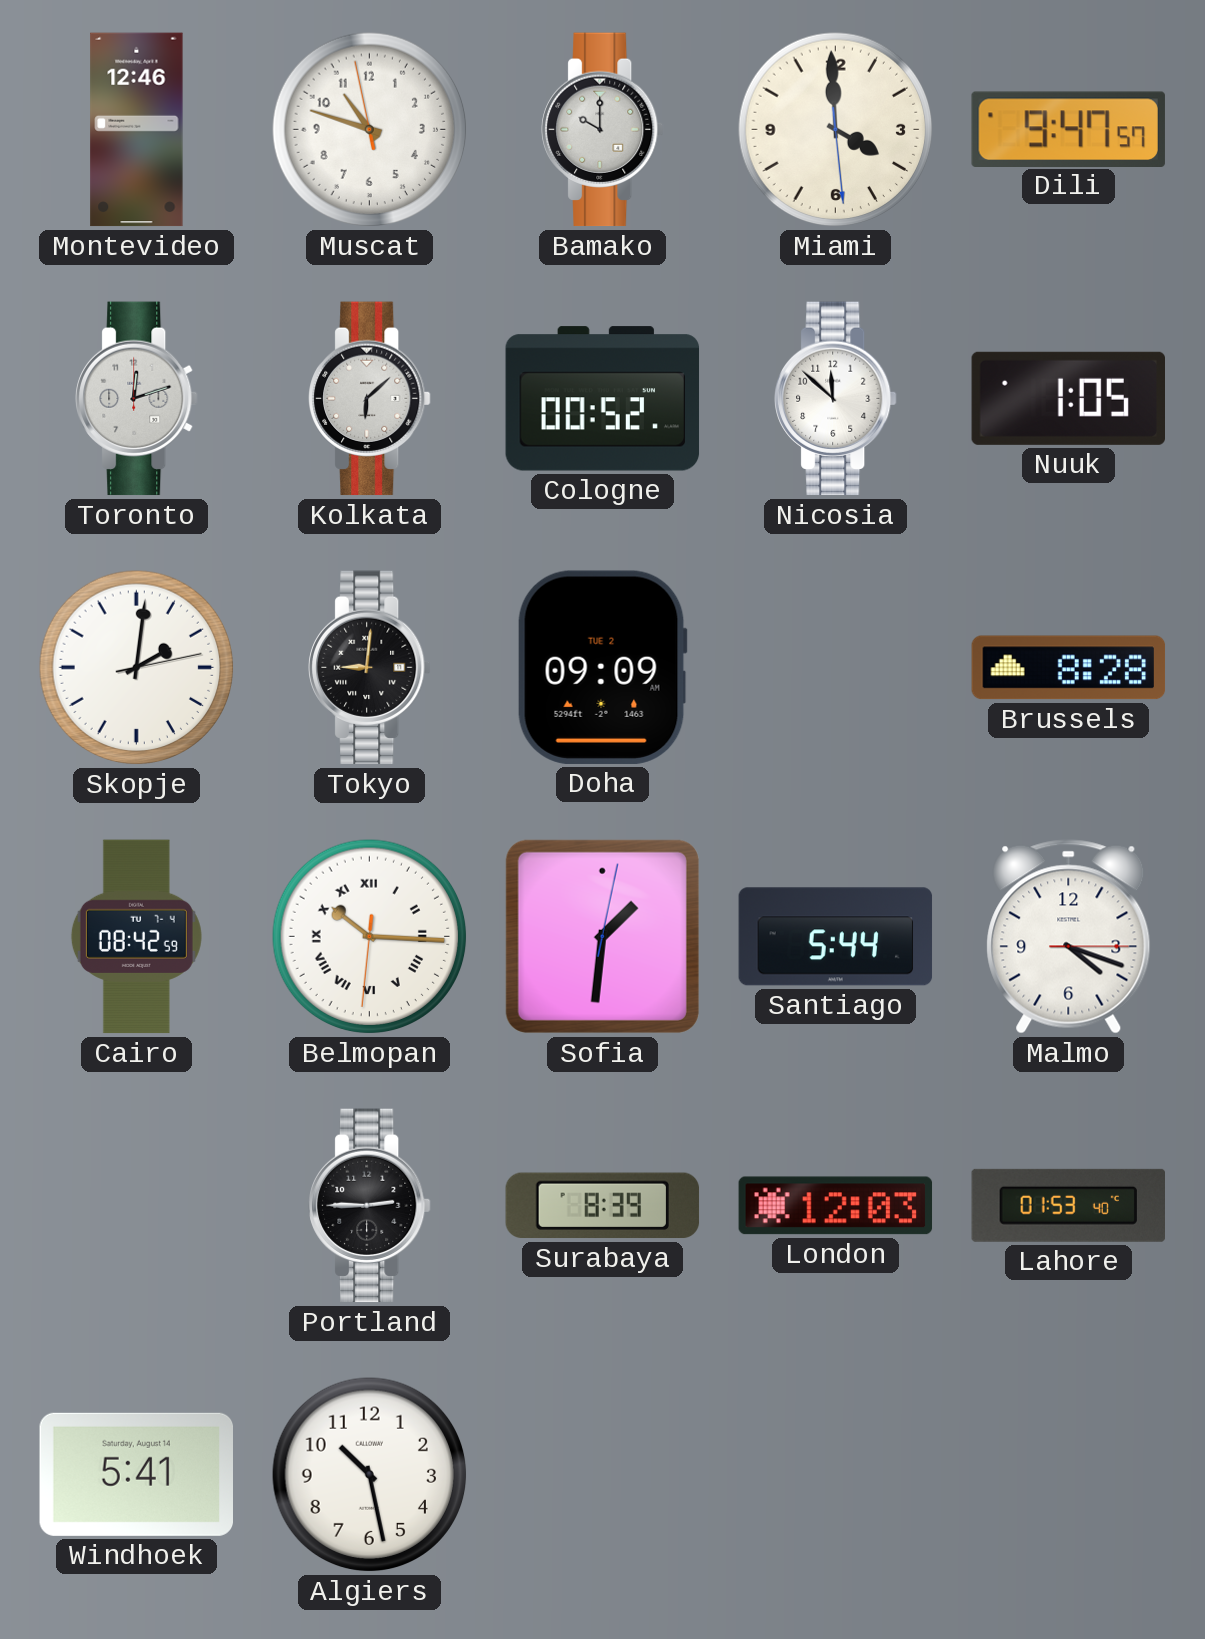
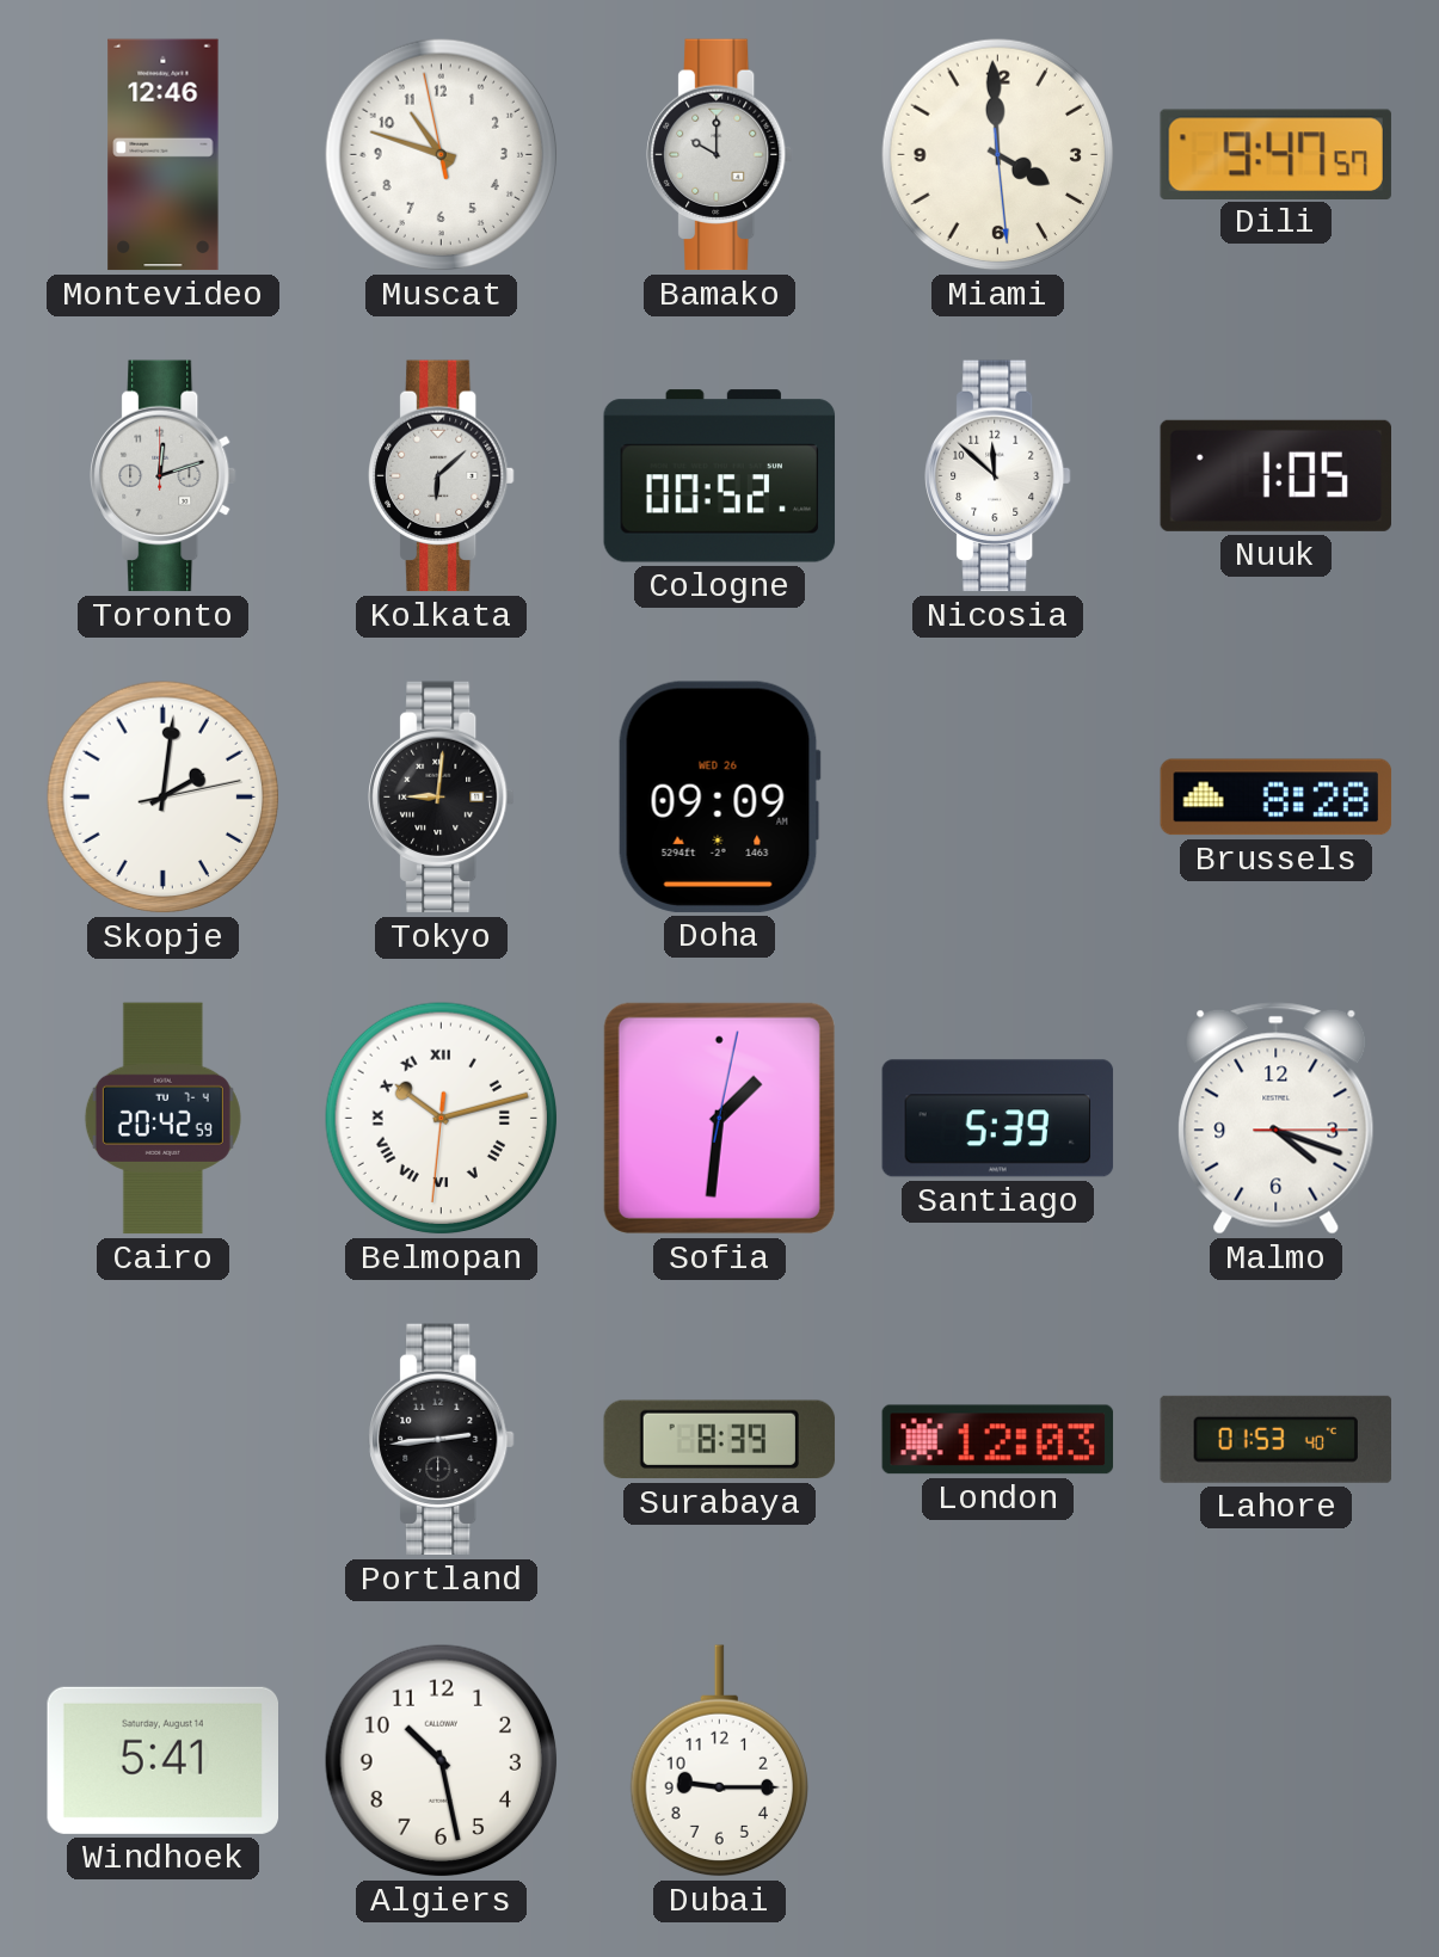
Doha date: TUE 2 -> WED 26 (719, 796)
Cairo: 08:42 -> 20:42 (162, 1119)
Belmopan: 10:15 -> 10:12 (442, 1119)
Santiago: 5:44 -> 5:39 (998, 1119)
Portland: 2:45 -> 2:44 (442, 1440)
Dubai: none -> 9:15 (719, 1761)
